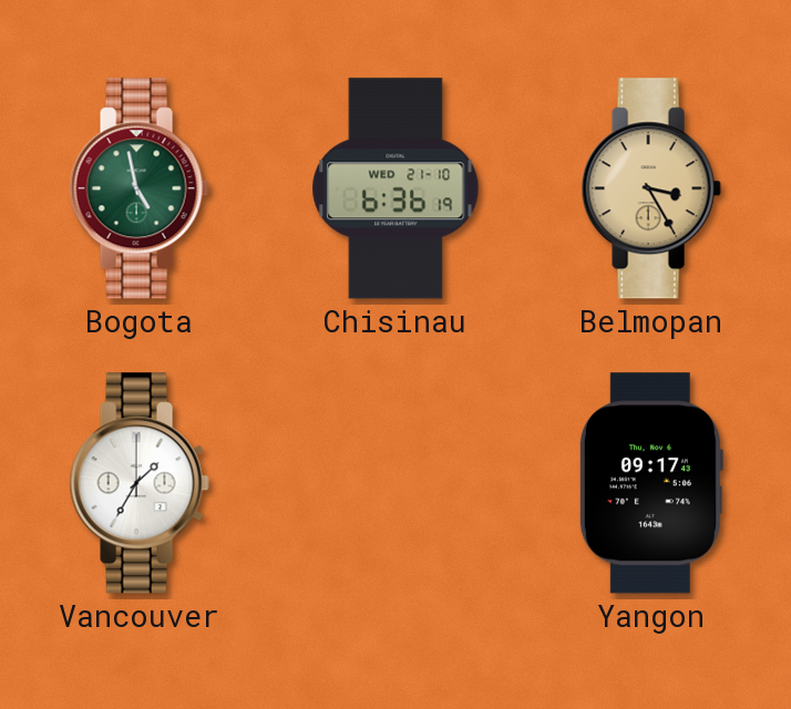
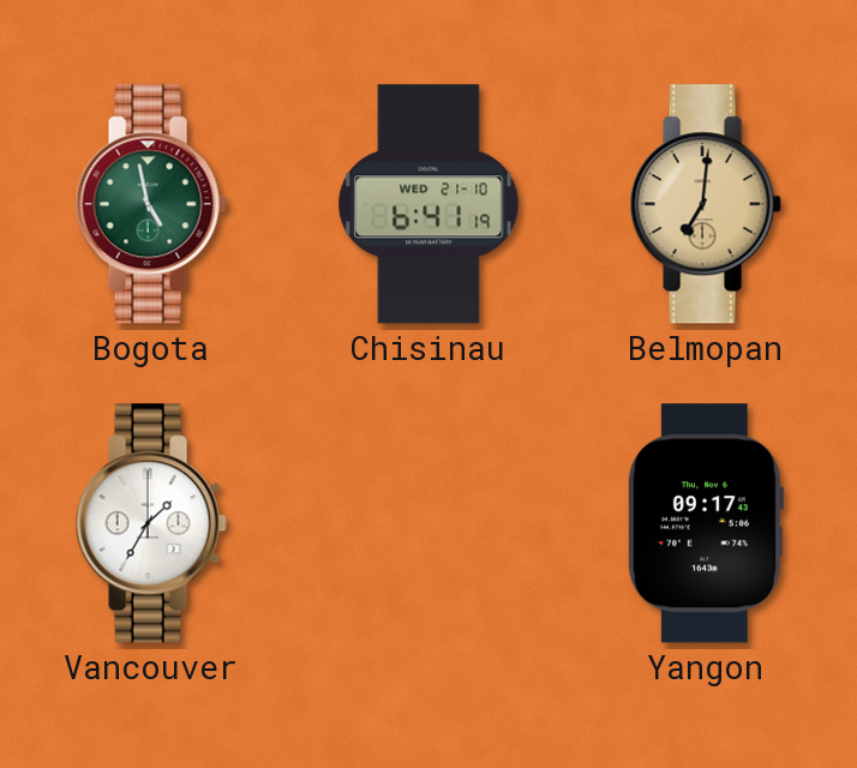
Chisinau: 6:36 -> 6:41 (428, 204)
Belmopan: 3:25 -> 7:01 (706, 204)
